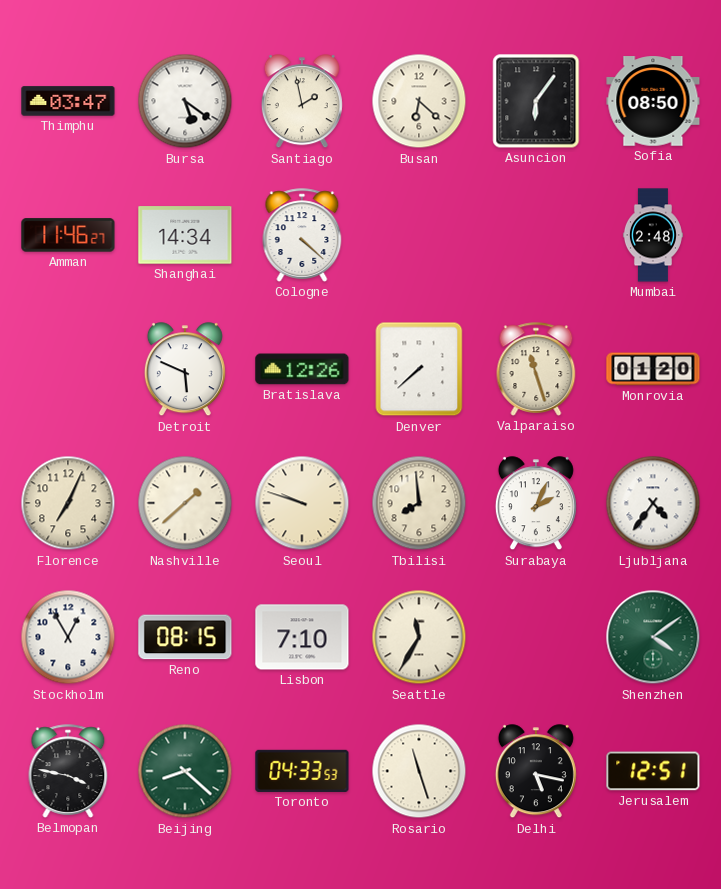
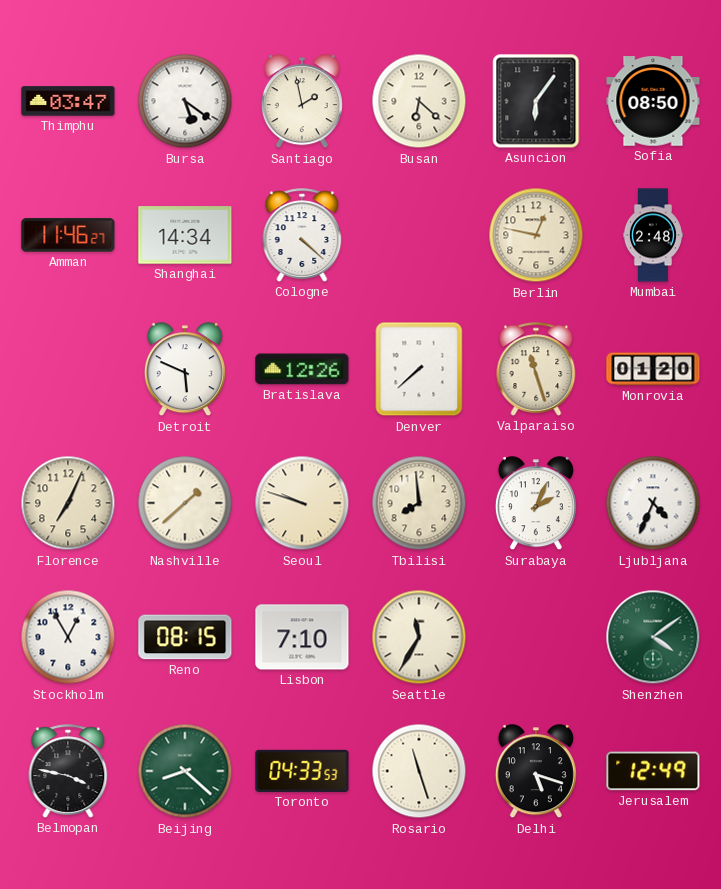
Berlin: none -> 12:47 (536, 235)
Ljubljana: 4:36 -> 4:34 (653, 503)
Delhi: 5:17 -> 5:18 (536, 772)
Jerusalem: 12:51 -> 12:49 (653, 771)
